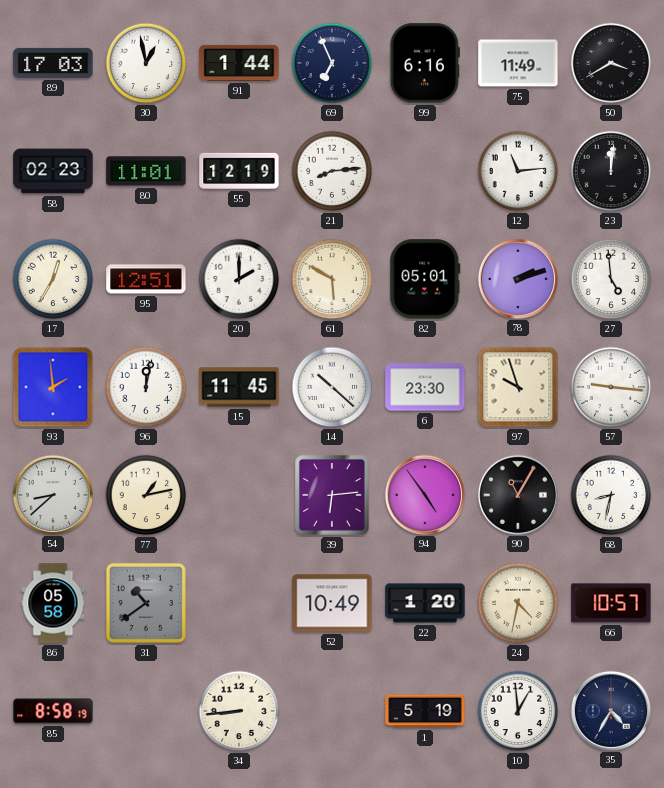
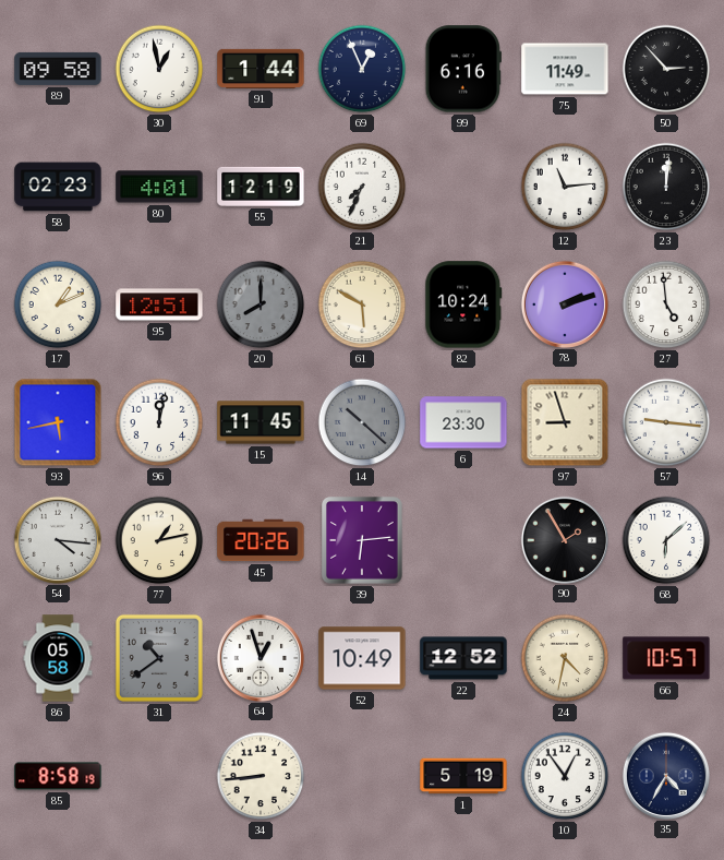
89: 17:03 -> 09:58 (58, 69)
69: 6:56 -> 12:56 (362, 69)
50: 3:40 -> 2:53 (666, 69)
80: 11:01 -> 4:01 (159, 187)
21: 8:14 -> 7:34 (362, 187)
17: 12:35 -> 1:11 (58, 304)
20: 2:00 -> 8:00 (261, 304)
20 dial: white -> grey (261, 304)
82: 05:01 -> 10:24 (463, 304)
93: 1:59 -> 5:43 (58, 422)
14 dial: white -> grey (362, 422)
97: 9:57 -> 8:57 (565, 422)
54: 8:38 -> 4:16 (57, 539)
45: none -> 20:26 (261, 540)
94: 4:54 -> none (424, 494)
90: 11:05 -> 1:55 (564, 539)
68: 8:32 -> 6:08 (666, 540)
64: none -> 12:57 (260, 657)
22: 1:20 -> 12:52 (463, 658)
10: 12:59 -> 12:54 (565, 776)
